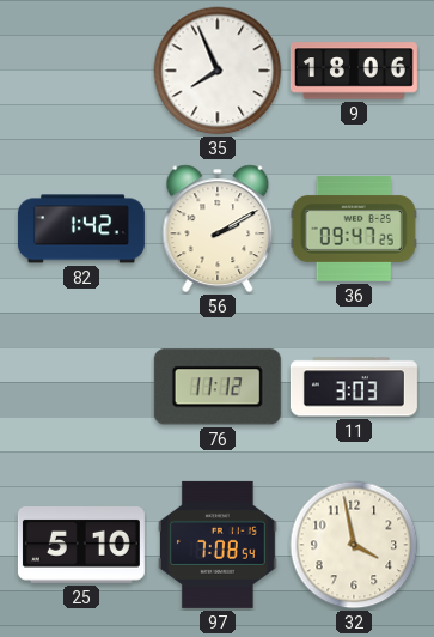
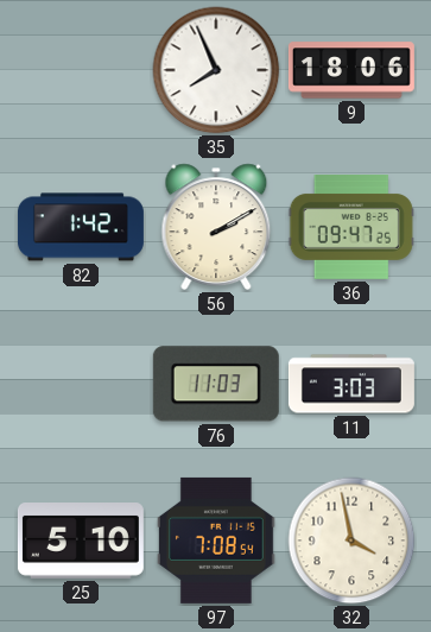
76: 11:12 -> 11:03 (216, 384)
